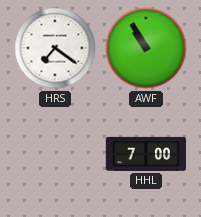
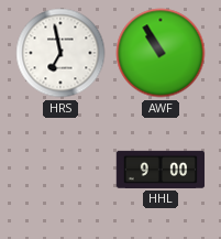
HRS: 7:21 -> 6:58 (60, 53)
HHL: 7:00 -> 9:00 (161, 170)
